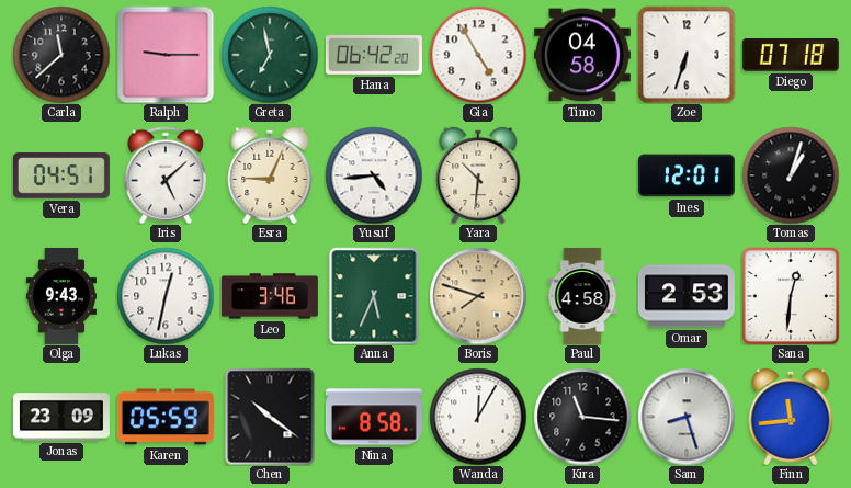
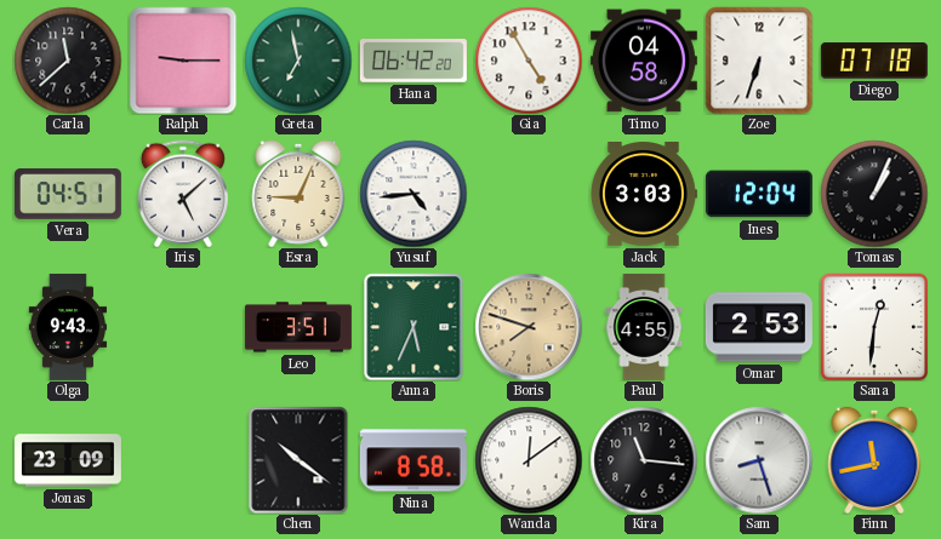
Yara: 10:31 -> none (478, 175)
Jack: none -> 3:03 (644, 195)
Ines: 12:01 -> 12:04 (759, 194)
Tomas: 1:03 -> 1:04 (874, 194)
Lukas: 12:32 -> none (166, 296)
Leo: 3:46 -> 3:51 (298, 327)
Paul: 4:58 -> 4:55 (644, 327)
Karen: 05:59 -> none (166, 417)
Wanda: 12:05 -> 12:09 (529, 460)
Finn: 11:44 -> 11:43 (874, 460)
